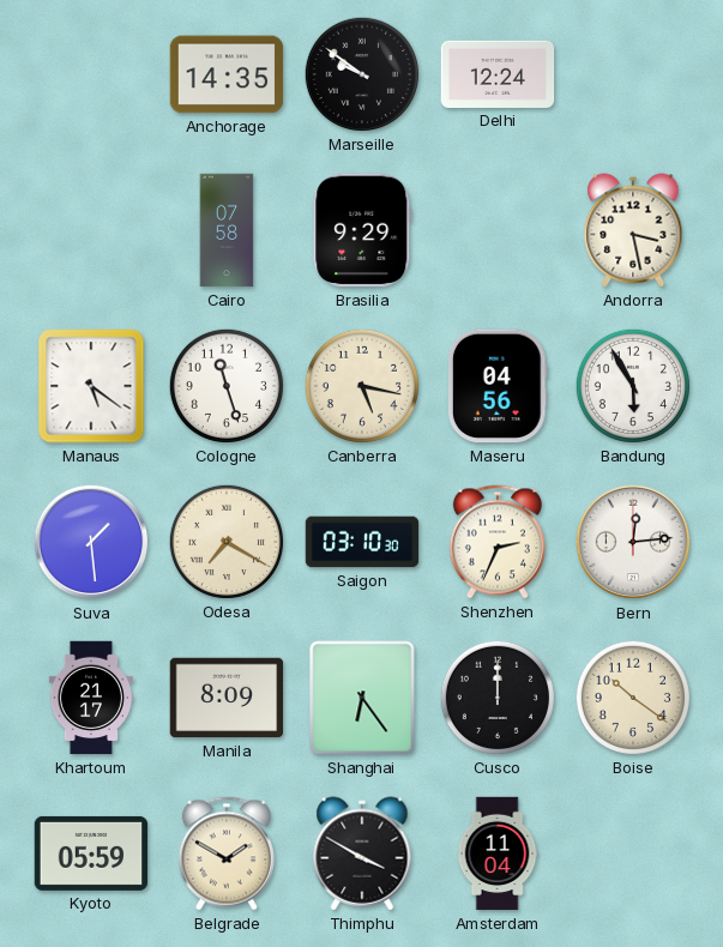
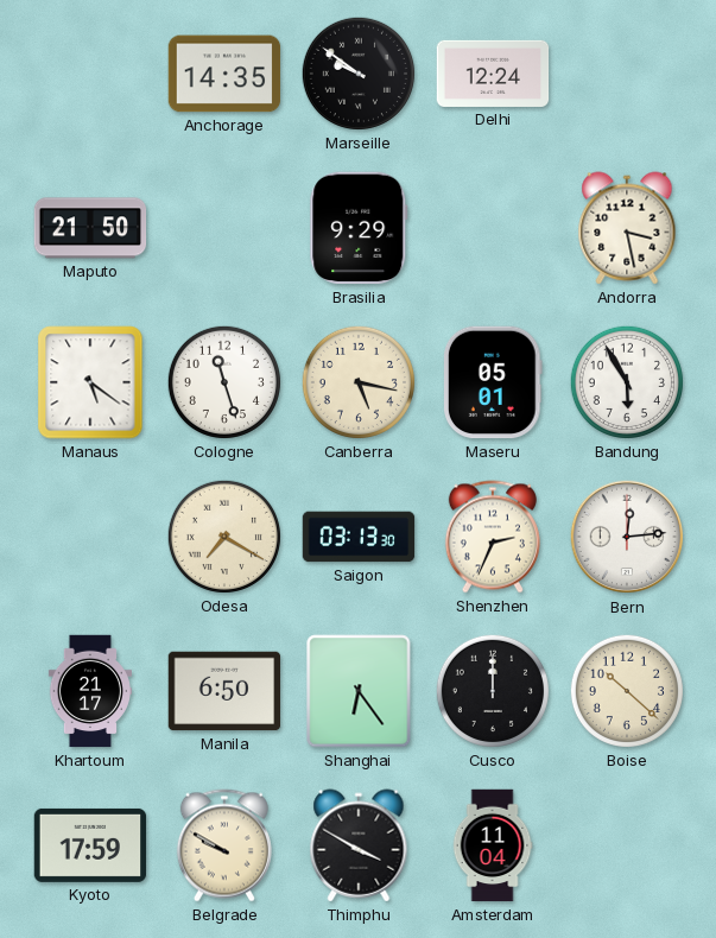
Maputo: none -> 21:50 (90, 228)
Cairo: 07:58 -> none (227, 230)
Maseru: 04:56 -> 05:01 (493, 382)
Suva: 1:29 -> none (91, 542)
Saigon: 03:10 -> 03:13 (359, 537)
Manila: 8:09 -> 6:50 (224, 691)
Boise: 10:21 -> 10:22 (627, 691)
Kyoto: 05:59 -> 17:59 (90, 845)
Belgrade: 1:50 -> 9:50 (224, 845)
